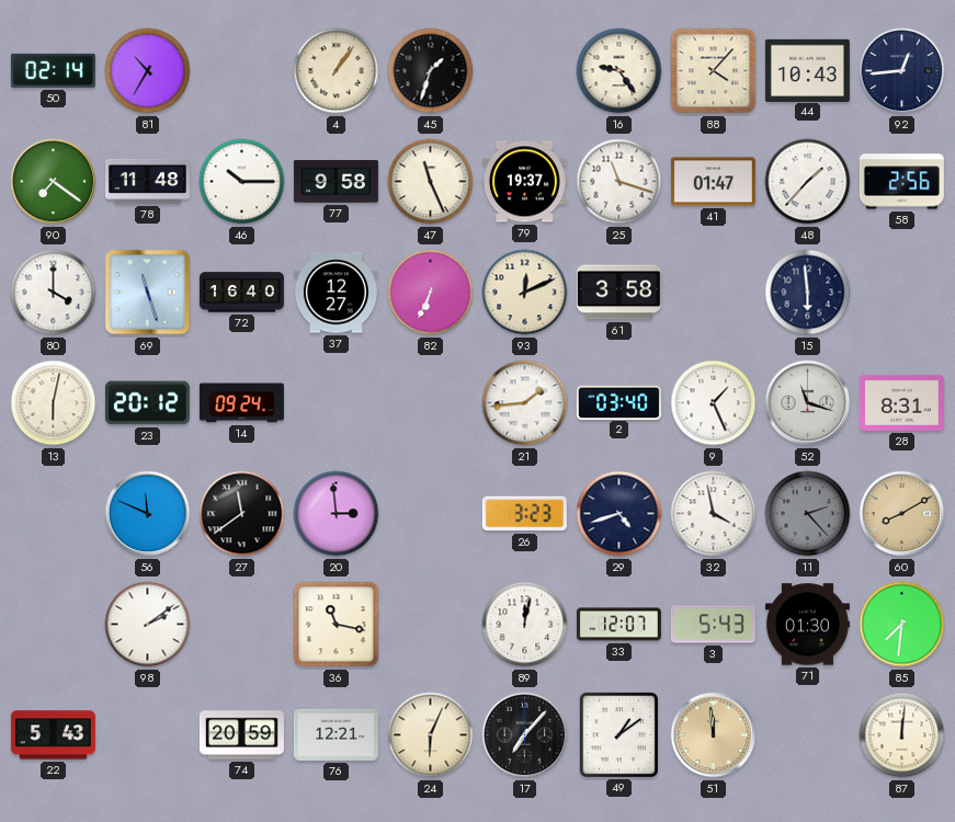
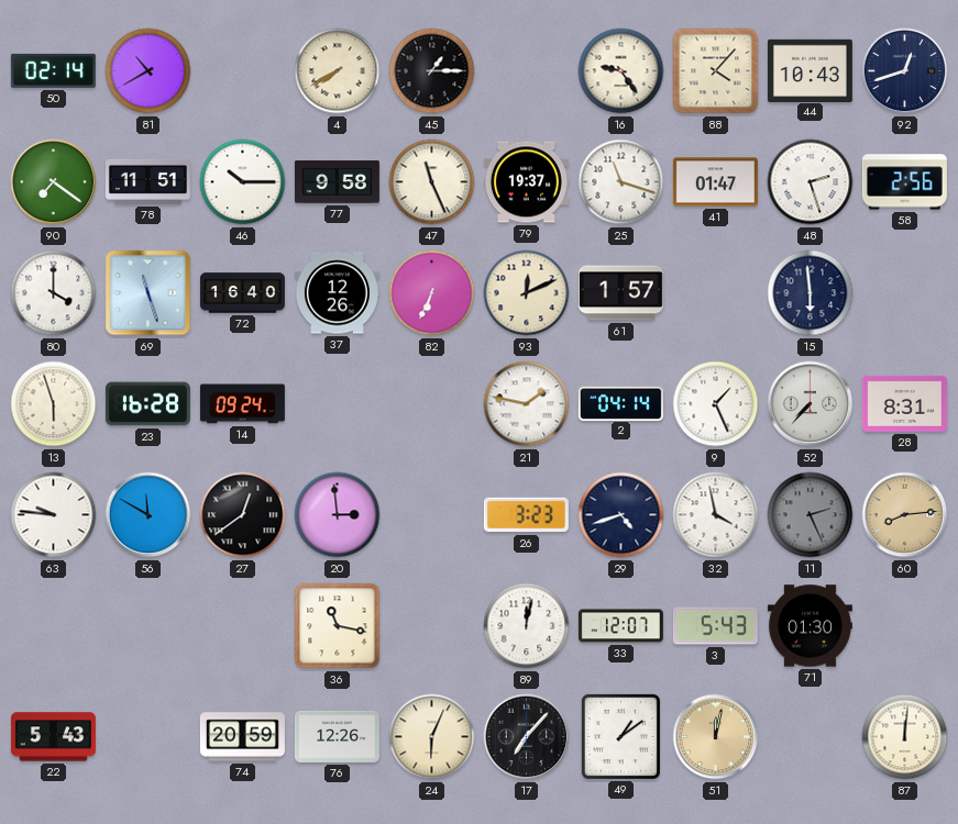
81: 10:35 -> 10:40 (148, 71)
4: 1:06 -> 7:40 (338, 71)
45: 1:33 -> 1:15 (432, 71)
92: 12:44 -> 12:42 (905, 71)
78: 11:48 -> 11:51 (147, 181)
48: 1:37 -> 2:27 (811, 182)
37: 12:27 -> 12:26 (337, 293)
61: 3:58 -> 1:57 (620, 293)
13: 6:02 -> 5:57 (54, 404)
23: 20:12 -> 16:28 (147, 404)
21: 1:44 -> 1:47 (527, 404)
2: 03:40 -> 04:14 (620, 403)
52: 11:18 -> 7:37 (811, 404)
63: none -> 9:46 (54, 515)
56: 11:49 -> 11:50 (148, 515)
27: 11:39 -> 12:39 (243, 515)
11: 2:23 -> 2:26 (811, 515)
60: 8:10 -> 8:14 (905, 515)
98: 2:09 -> none (148, 625)
85: 7:31 -> none (902, 625)
76: 12:21 -> 12:26 (337, 736)
51: 11:59 -> 12:02 (716, 737)
